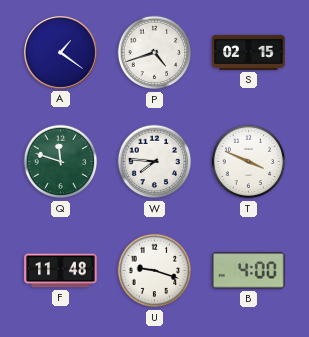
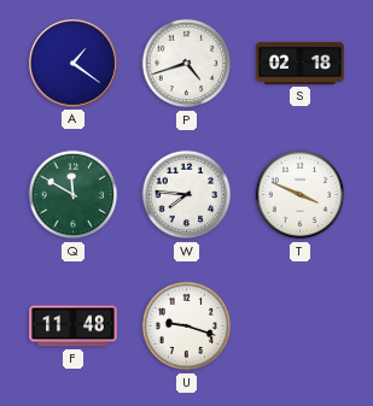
S: 02:15 -> 02:18 (301, 63)
Q: 11:48 -> 11:50 (74, 195)
B: 4:00 -> none (249, 271)
